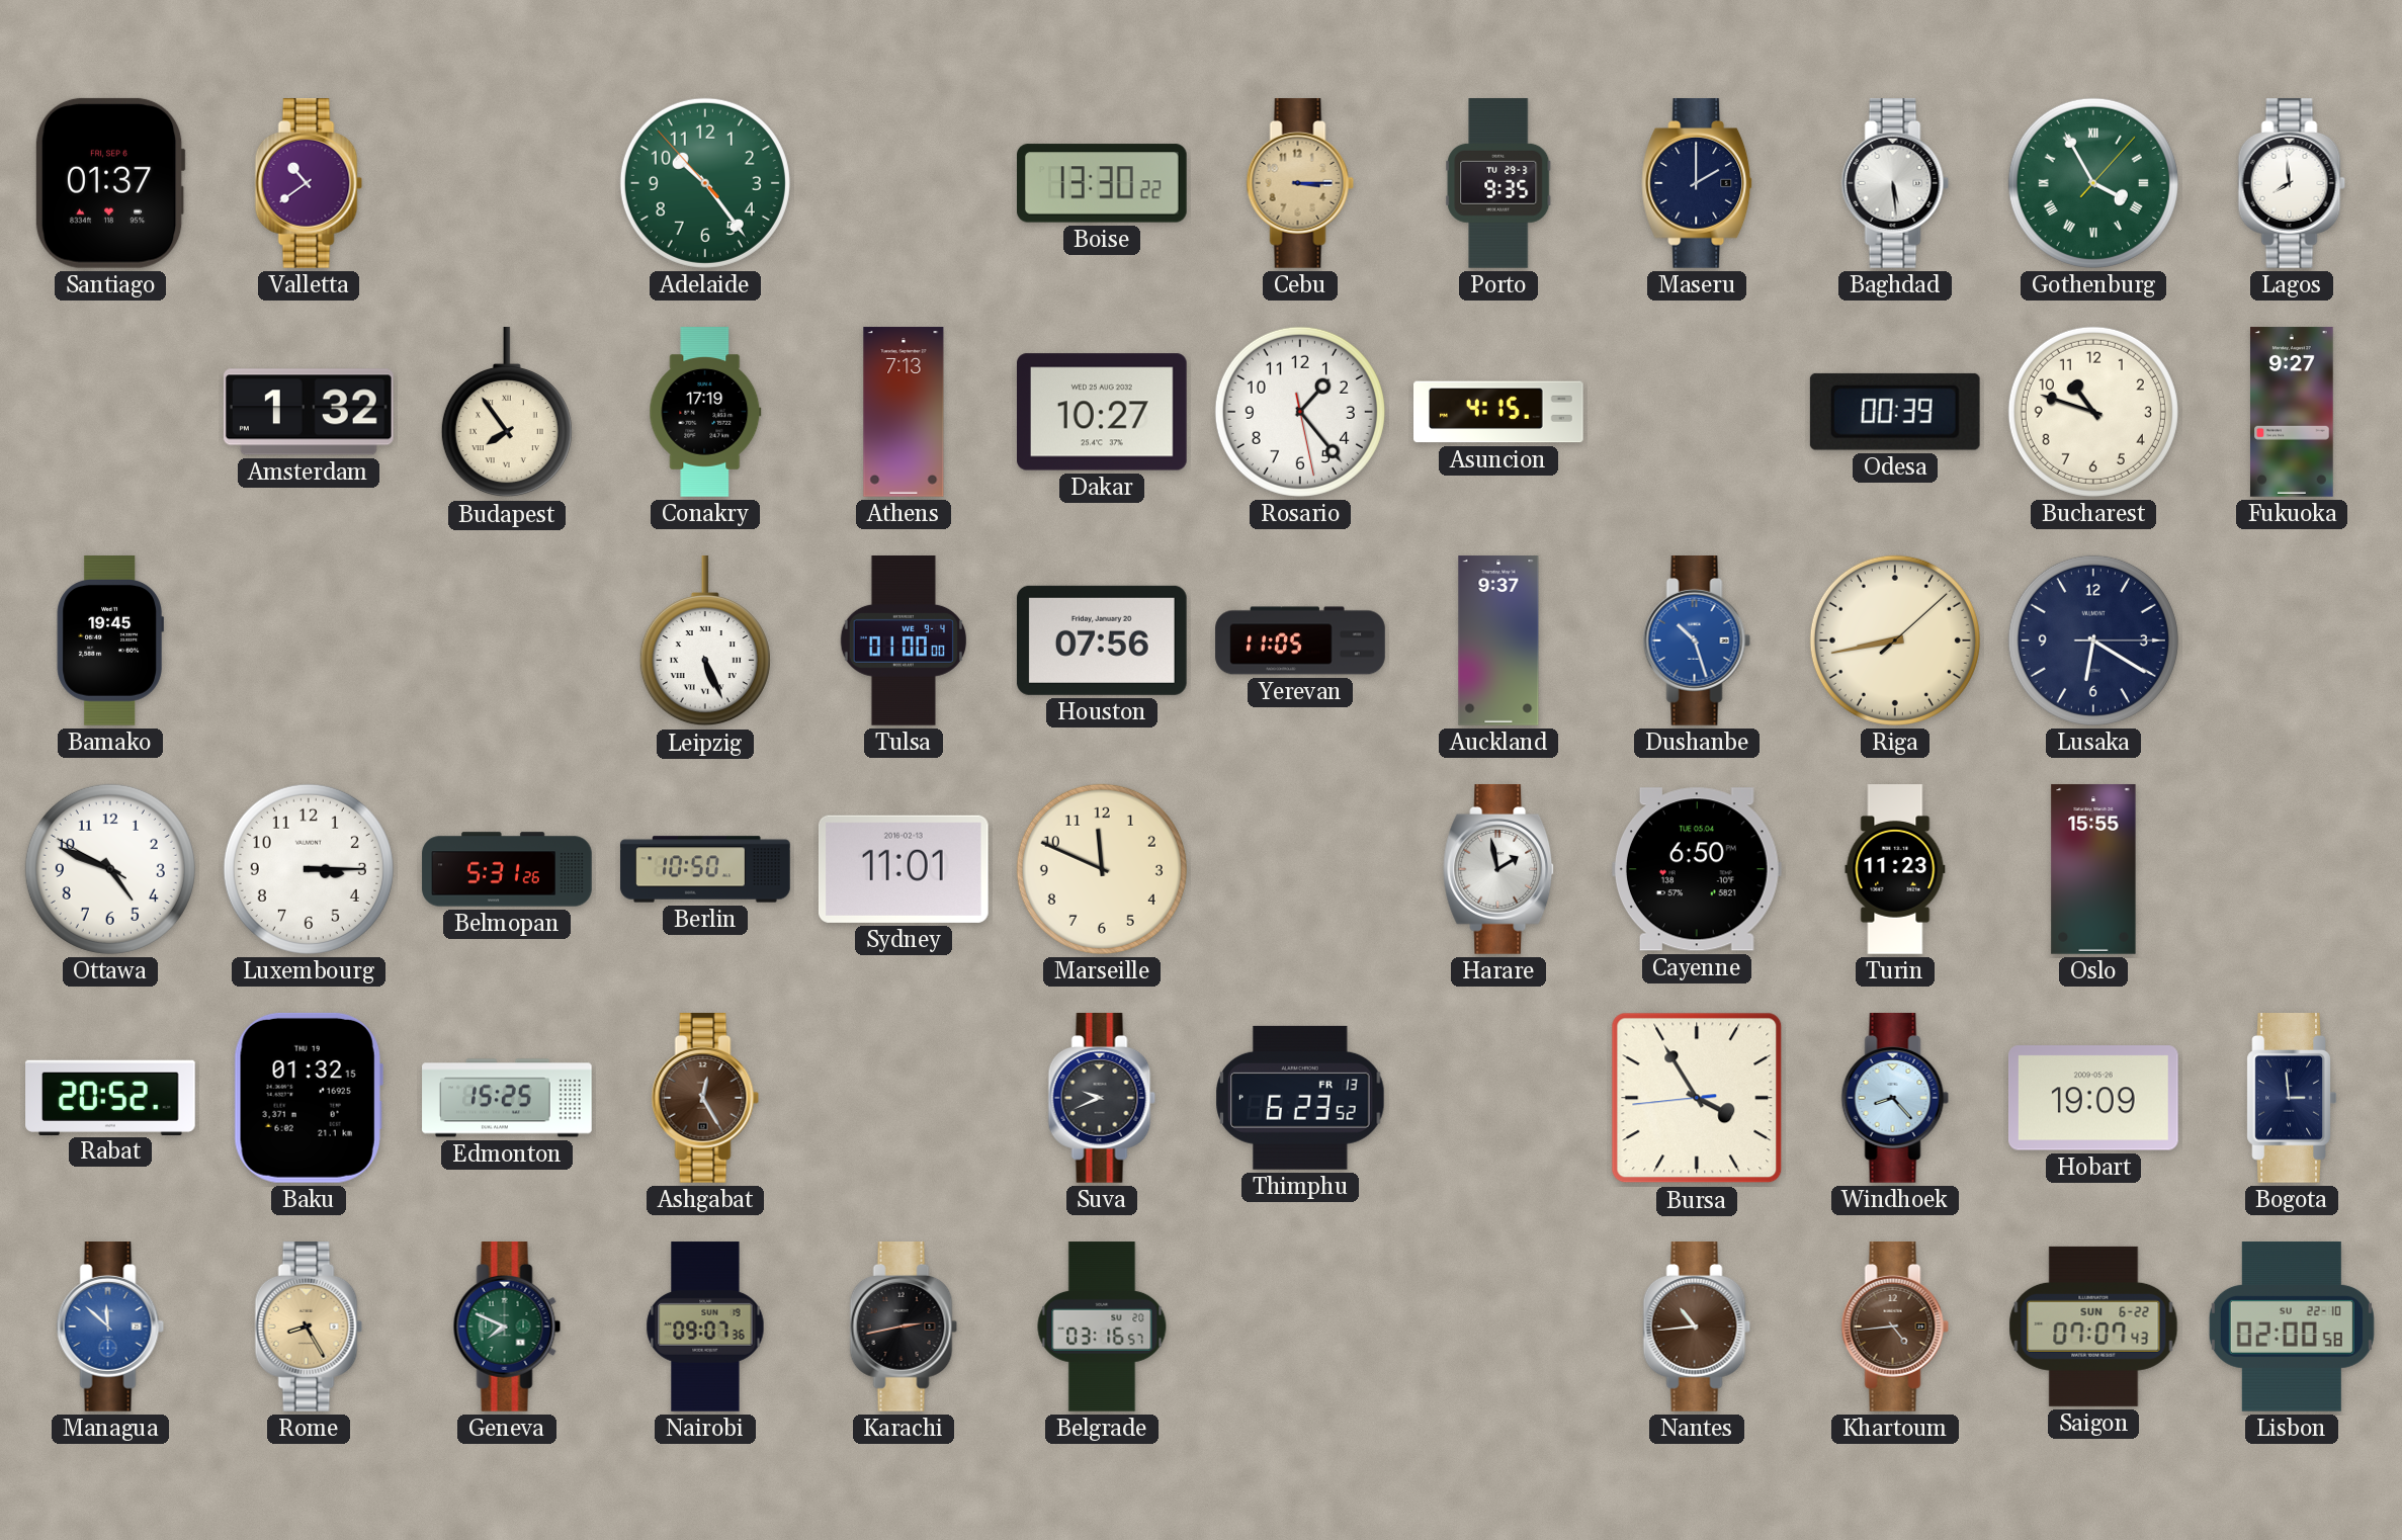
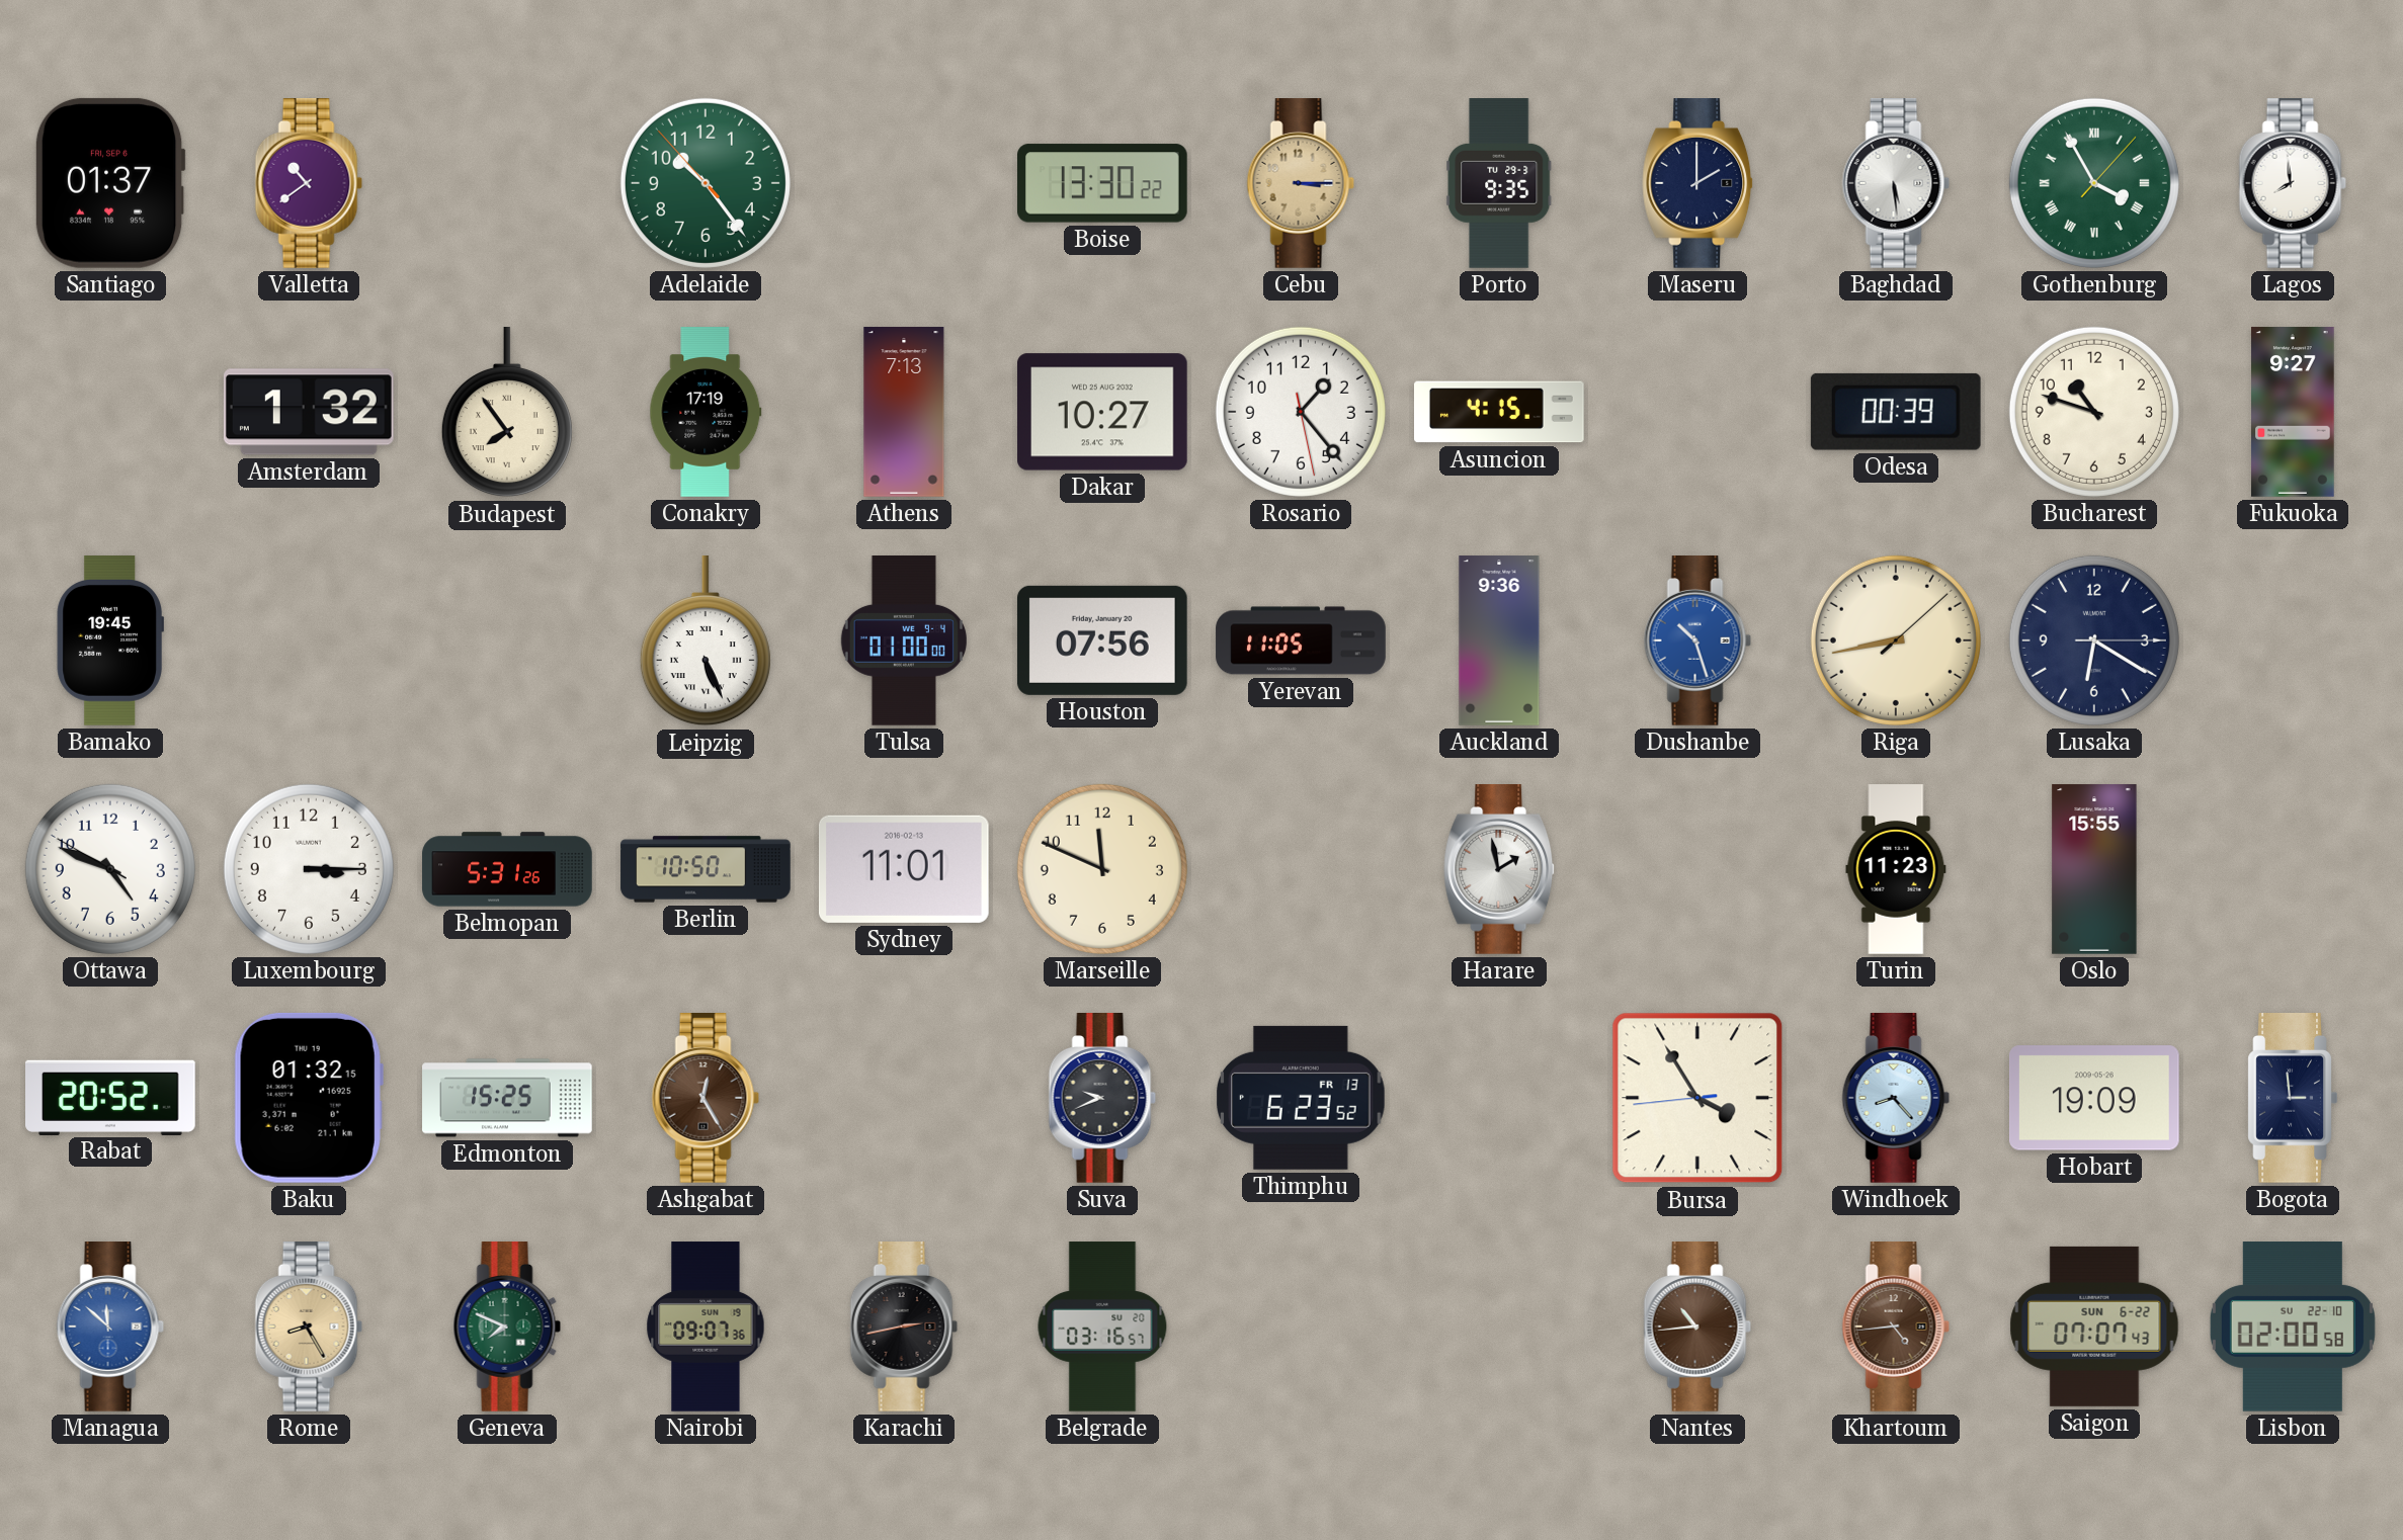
Auckland: 9:37 -> 9:36 (1499, 640)
Cayenne: 6:50 -> none (1697, 869)
